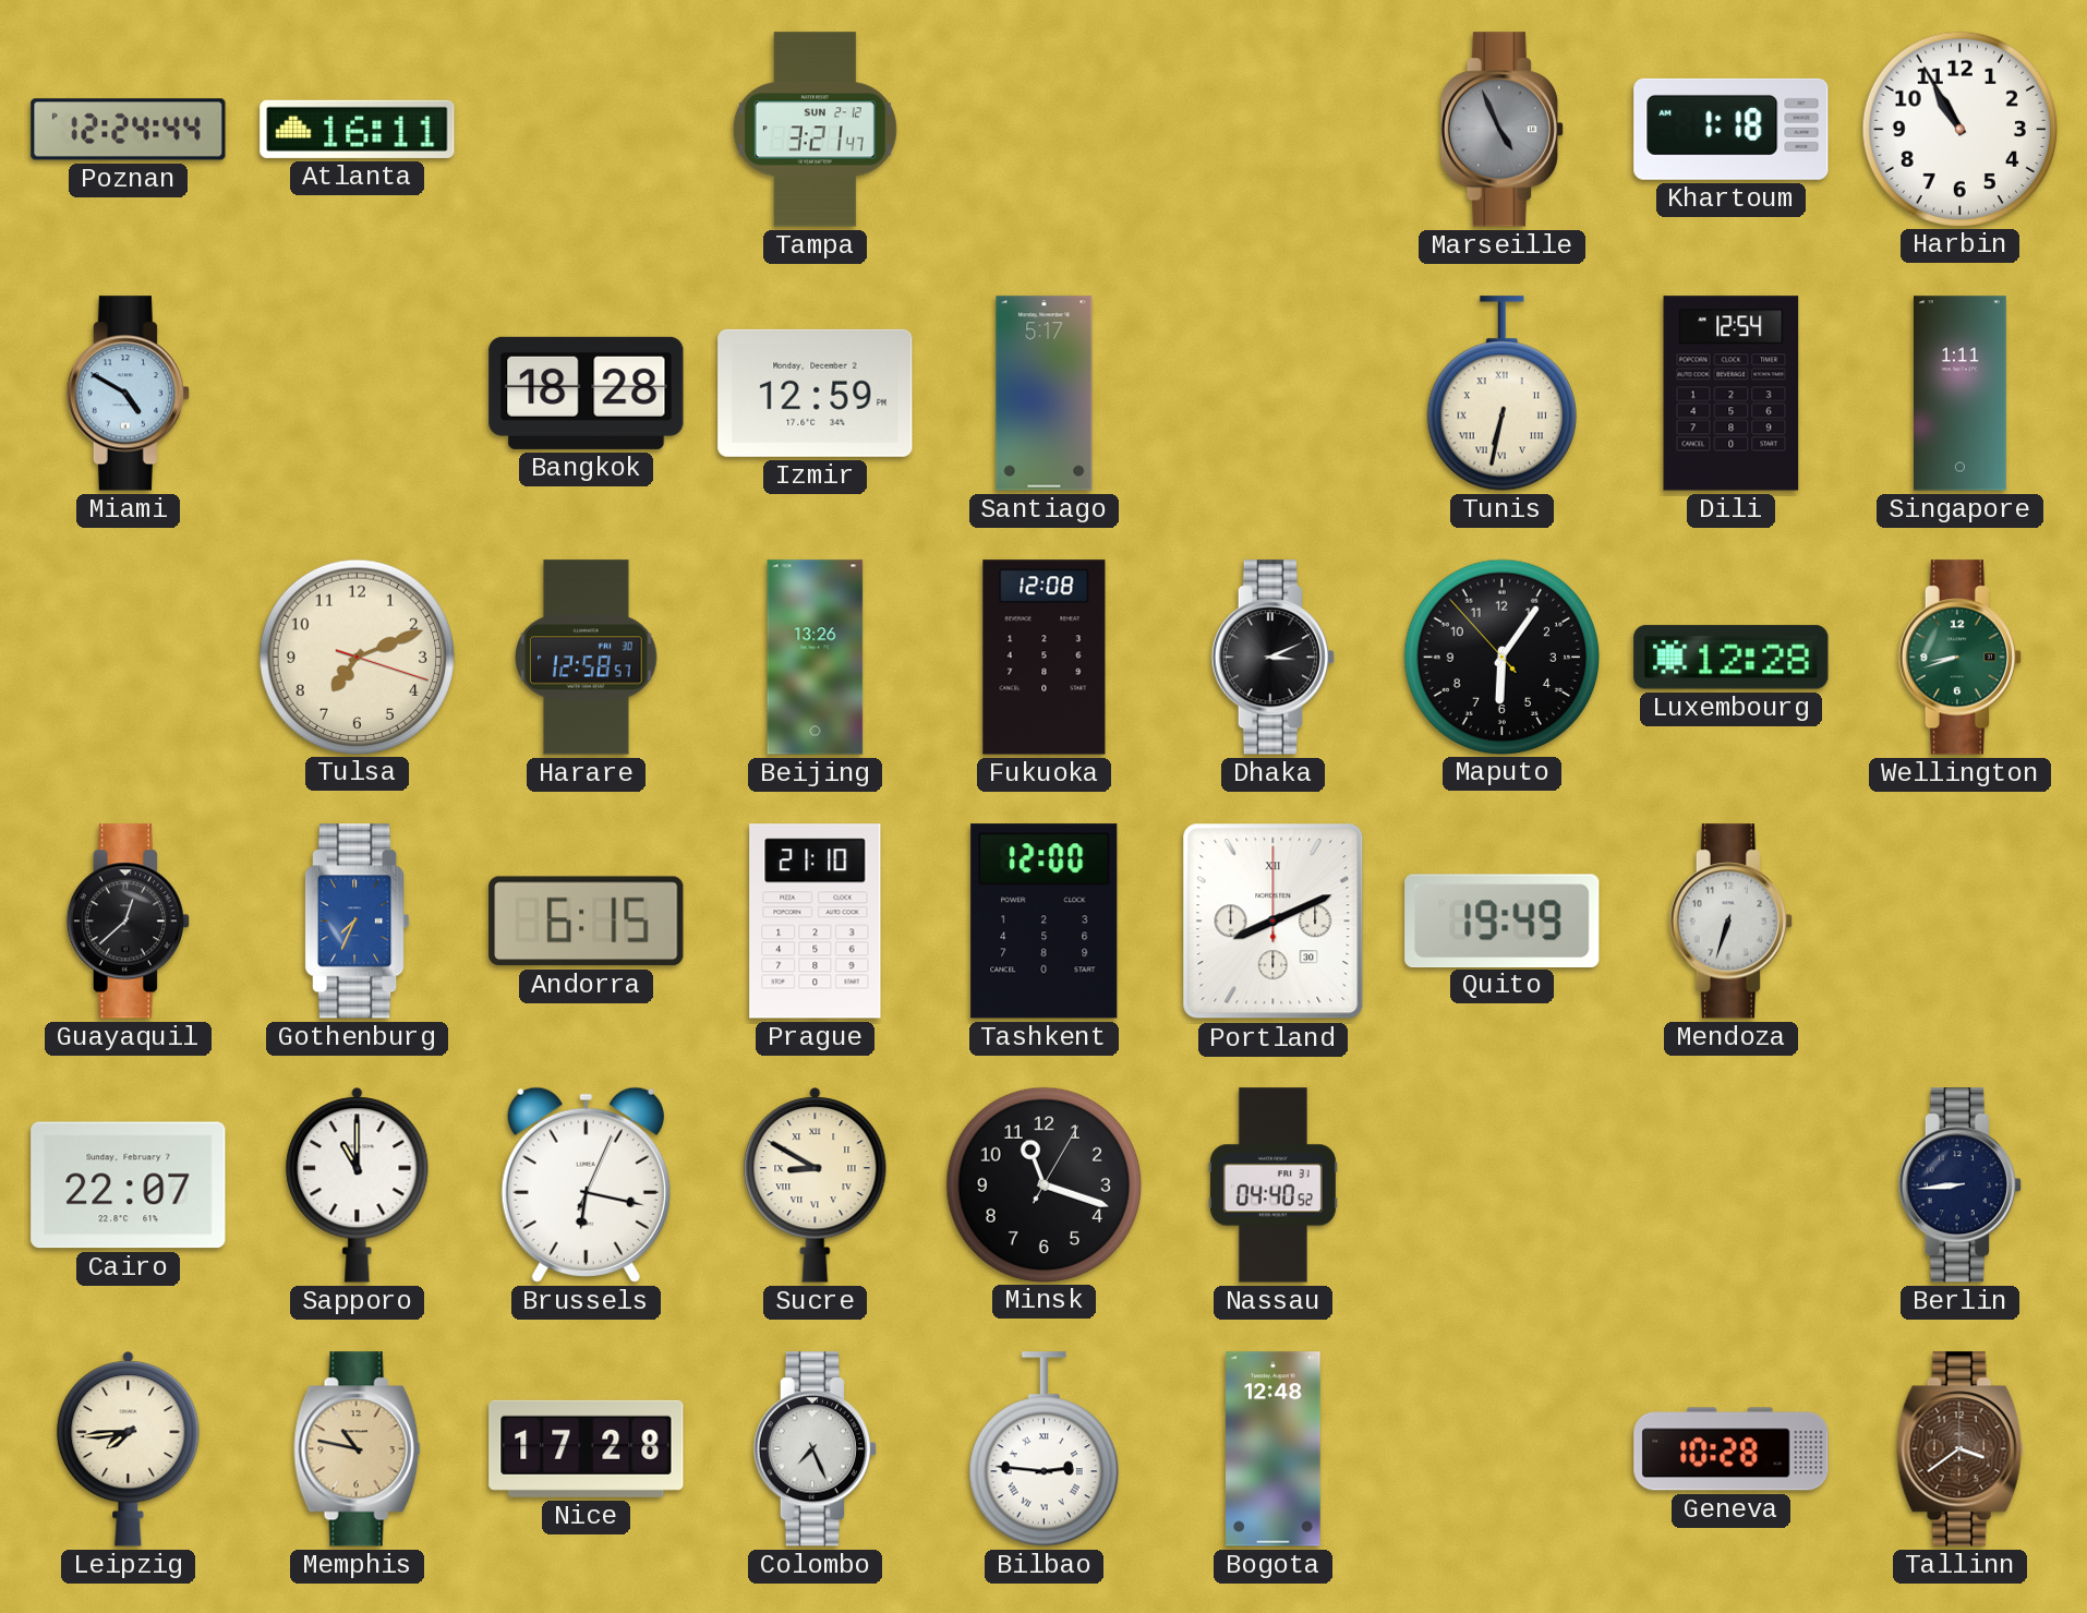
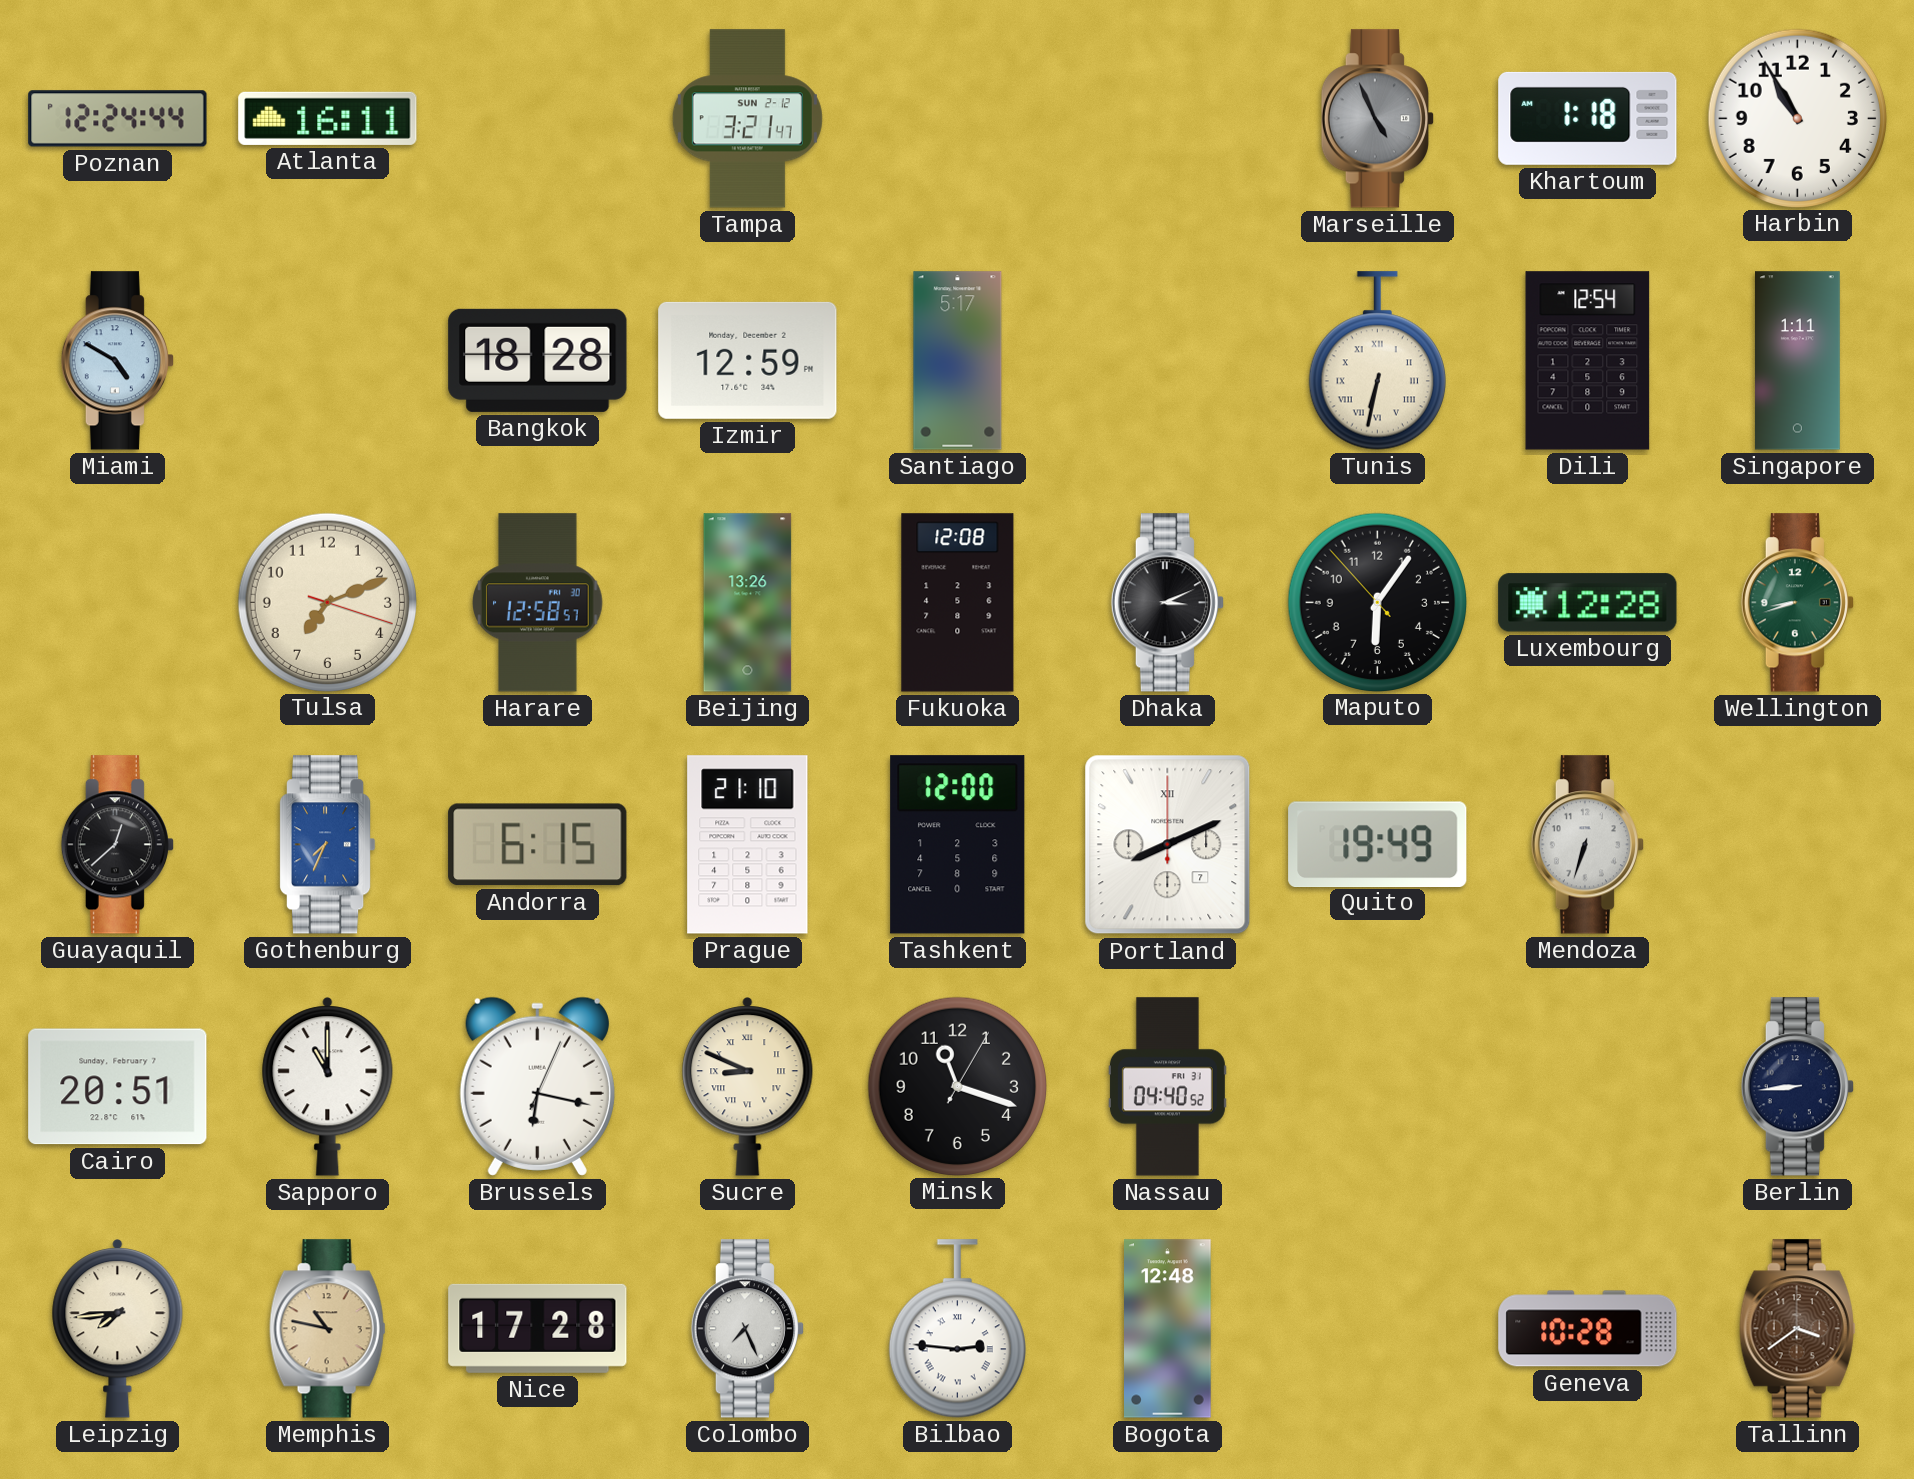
Portland date: 30 -> 7 (1168, 845)
Cairo: 22:07 -> 20:51 (118, 1087)
Sucre: 8:50 -> 8:49 (748, 1087)
